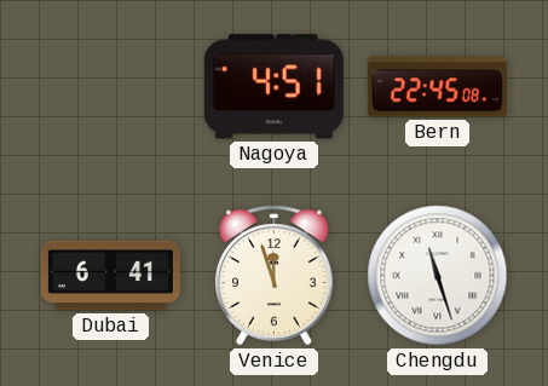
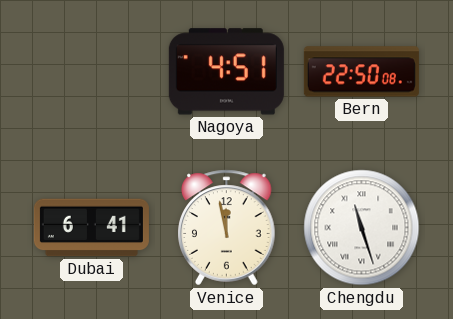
Bern: 22:45 -> 22:50 (361, 72)
Venice: 11:57 -> 11:58 (227, 228)
